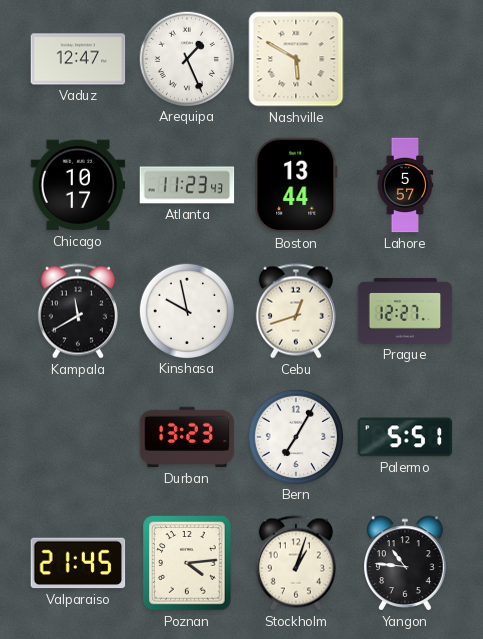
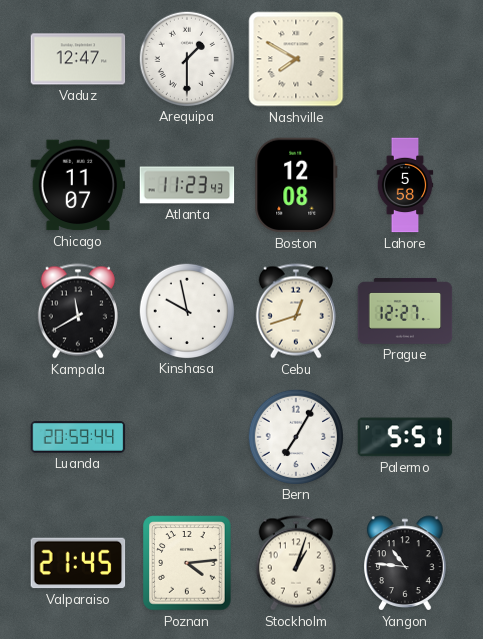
Arequipa: 1:26 -> 1:30 (186, 58)
Nashville: 5:50 -> 7:50 (296, 59)
Chicago: 10:17 -> 11:07 (78, 185)
Boston: 13:44 -> 12:08 (296, 185)
Lahore: 5:57 -> 5:58 (405, 185)
Luanda: none -> 20:59 (78, 438)
Durban: 13:23 -> none (187, 437)
